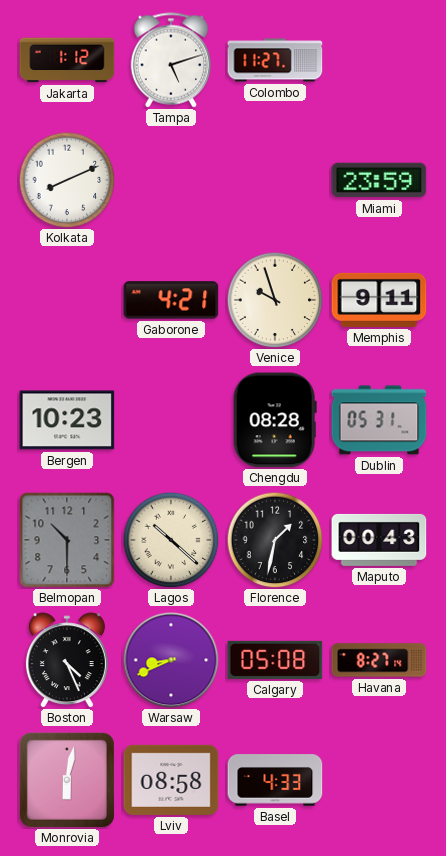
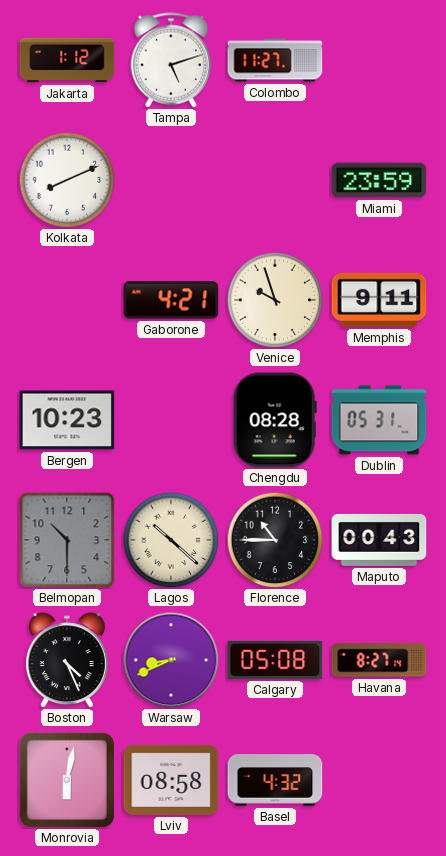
Florence: 1:32 -> 10:45 (275, 540)
Basel: 4:33 -> 4:32 (275, 780)
